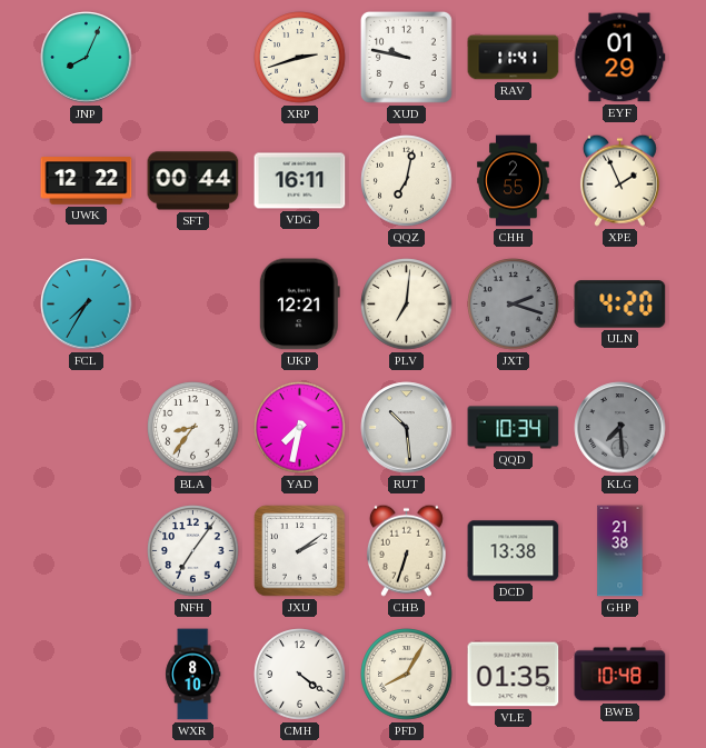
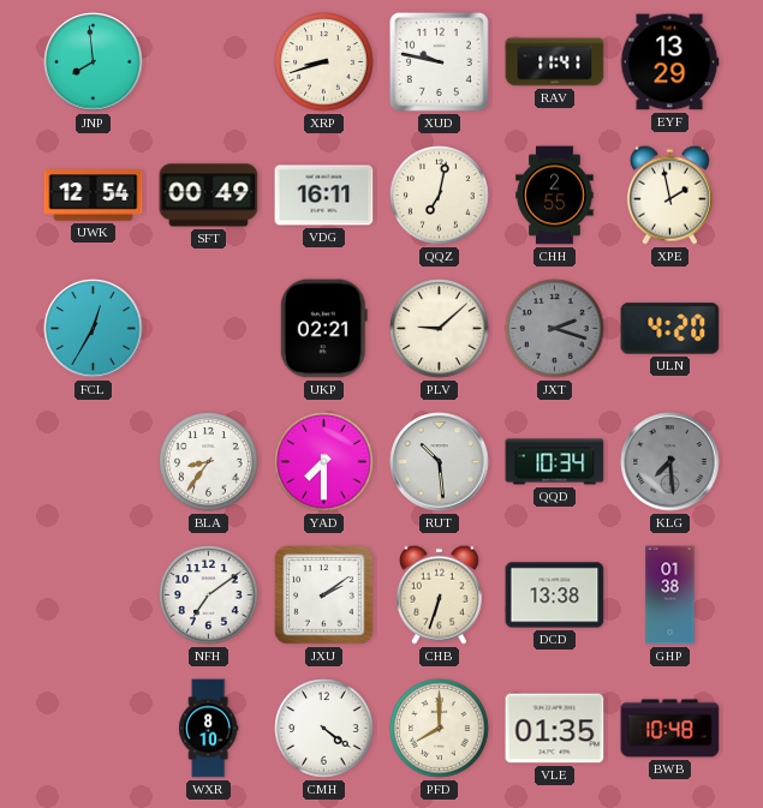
JNP: 8:04 -> 7:59 (94, 62)
XRP: 2:42 -> 8:42 (324, 62)
EYF: 01:29 -> 13:29 (669, 62)
UWK: 12:22 -> 12:54 (94, 196)
SFT: 00:44 -> 00:49 (209, 196)
XPE: 1:56 -> 1:58 (669, 194)
FCL: 7:35 -> 12:35 (94, 329)
UKP: 12:21 -> 02:21 (323, 329)
PLV: 7:01 -> 9:08 (440, 329)
YAD: 7:32 -> 7:30 (324, 462)
NFH: 7:06 -> 7:09 (209, 595)
GHP: 21:38 -> 01:38 (670, 595)
PFD: 8:05 -> 8:00 (440, 729)
